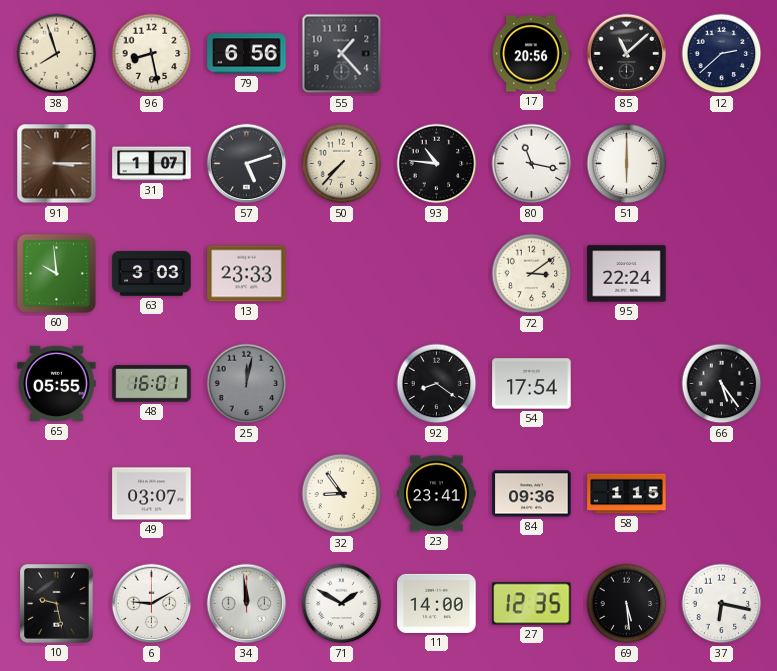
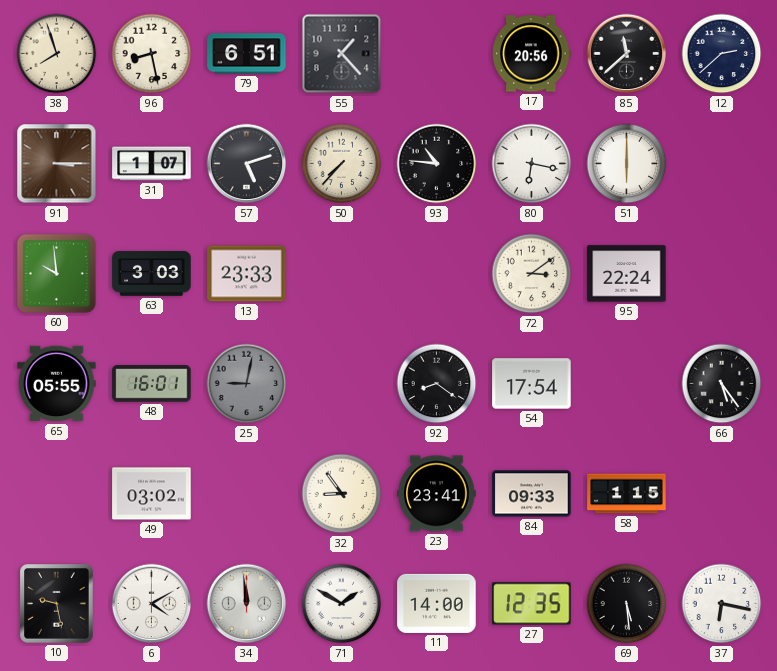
79: 6:56 -> 6:51 (247, 54)
85: 11:08 -> 11:38 (627, 54)
80: 11:17 -> 6:17 (532, 164)
25: 12:02 -> 9:02 (247, 384)
49: 03:07 -> 03:02 (152, 494)
84: 09:36 -> 09:33 (532, 494)
6: 9:10 -> 4:10 (152, 604)
